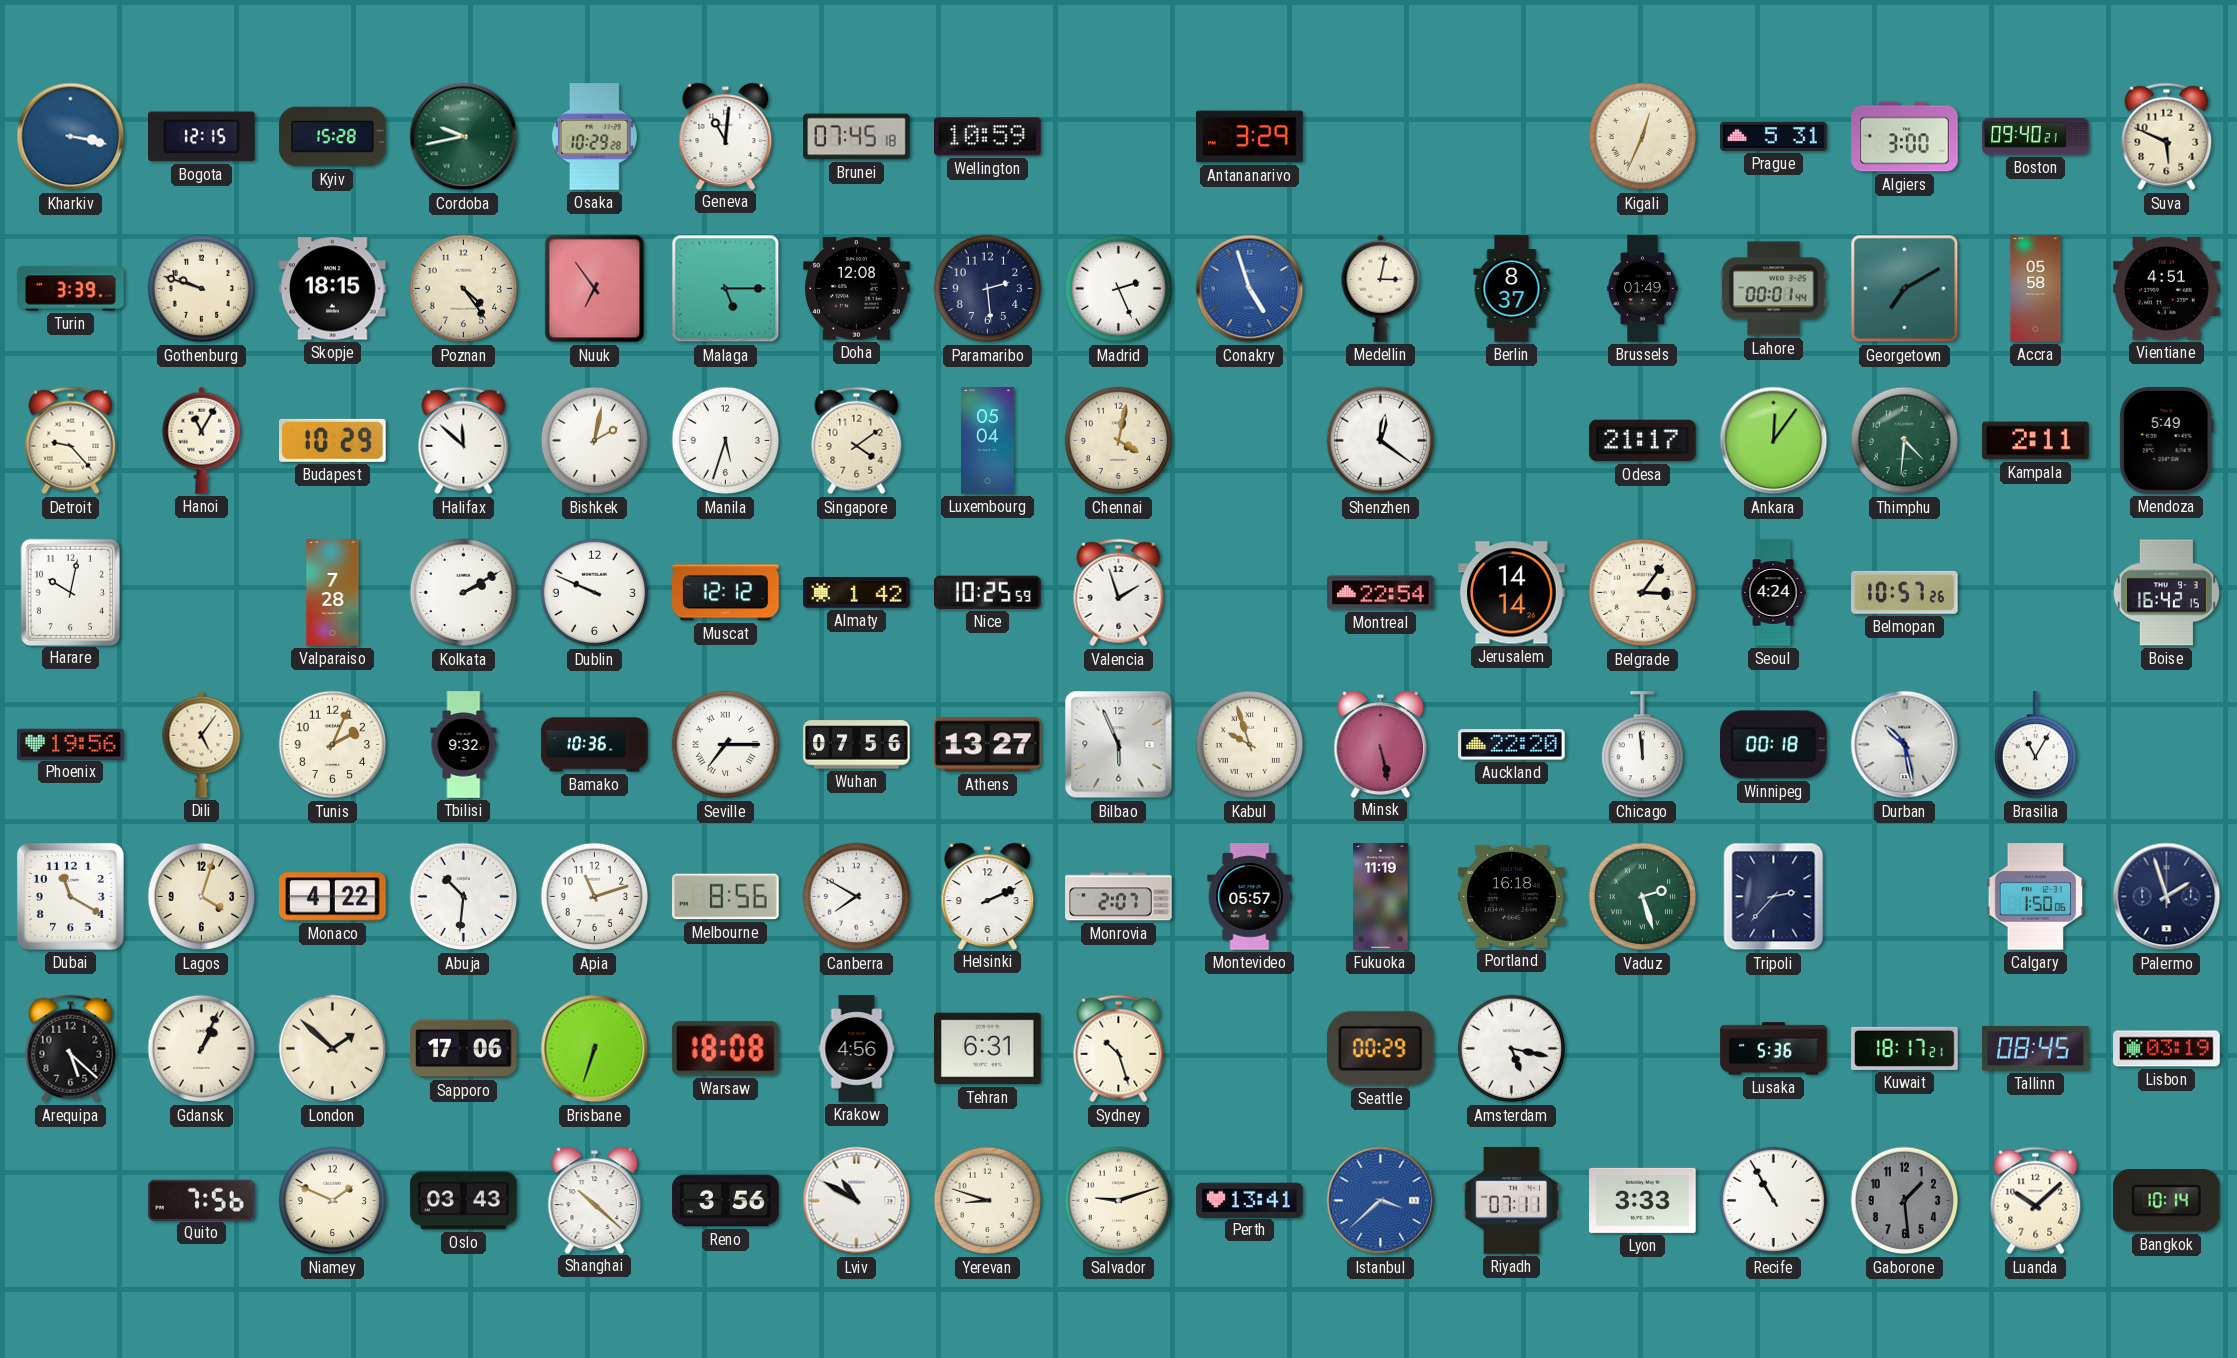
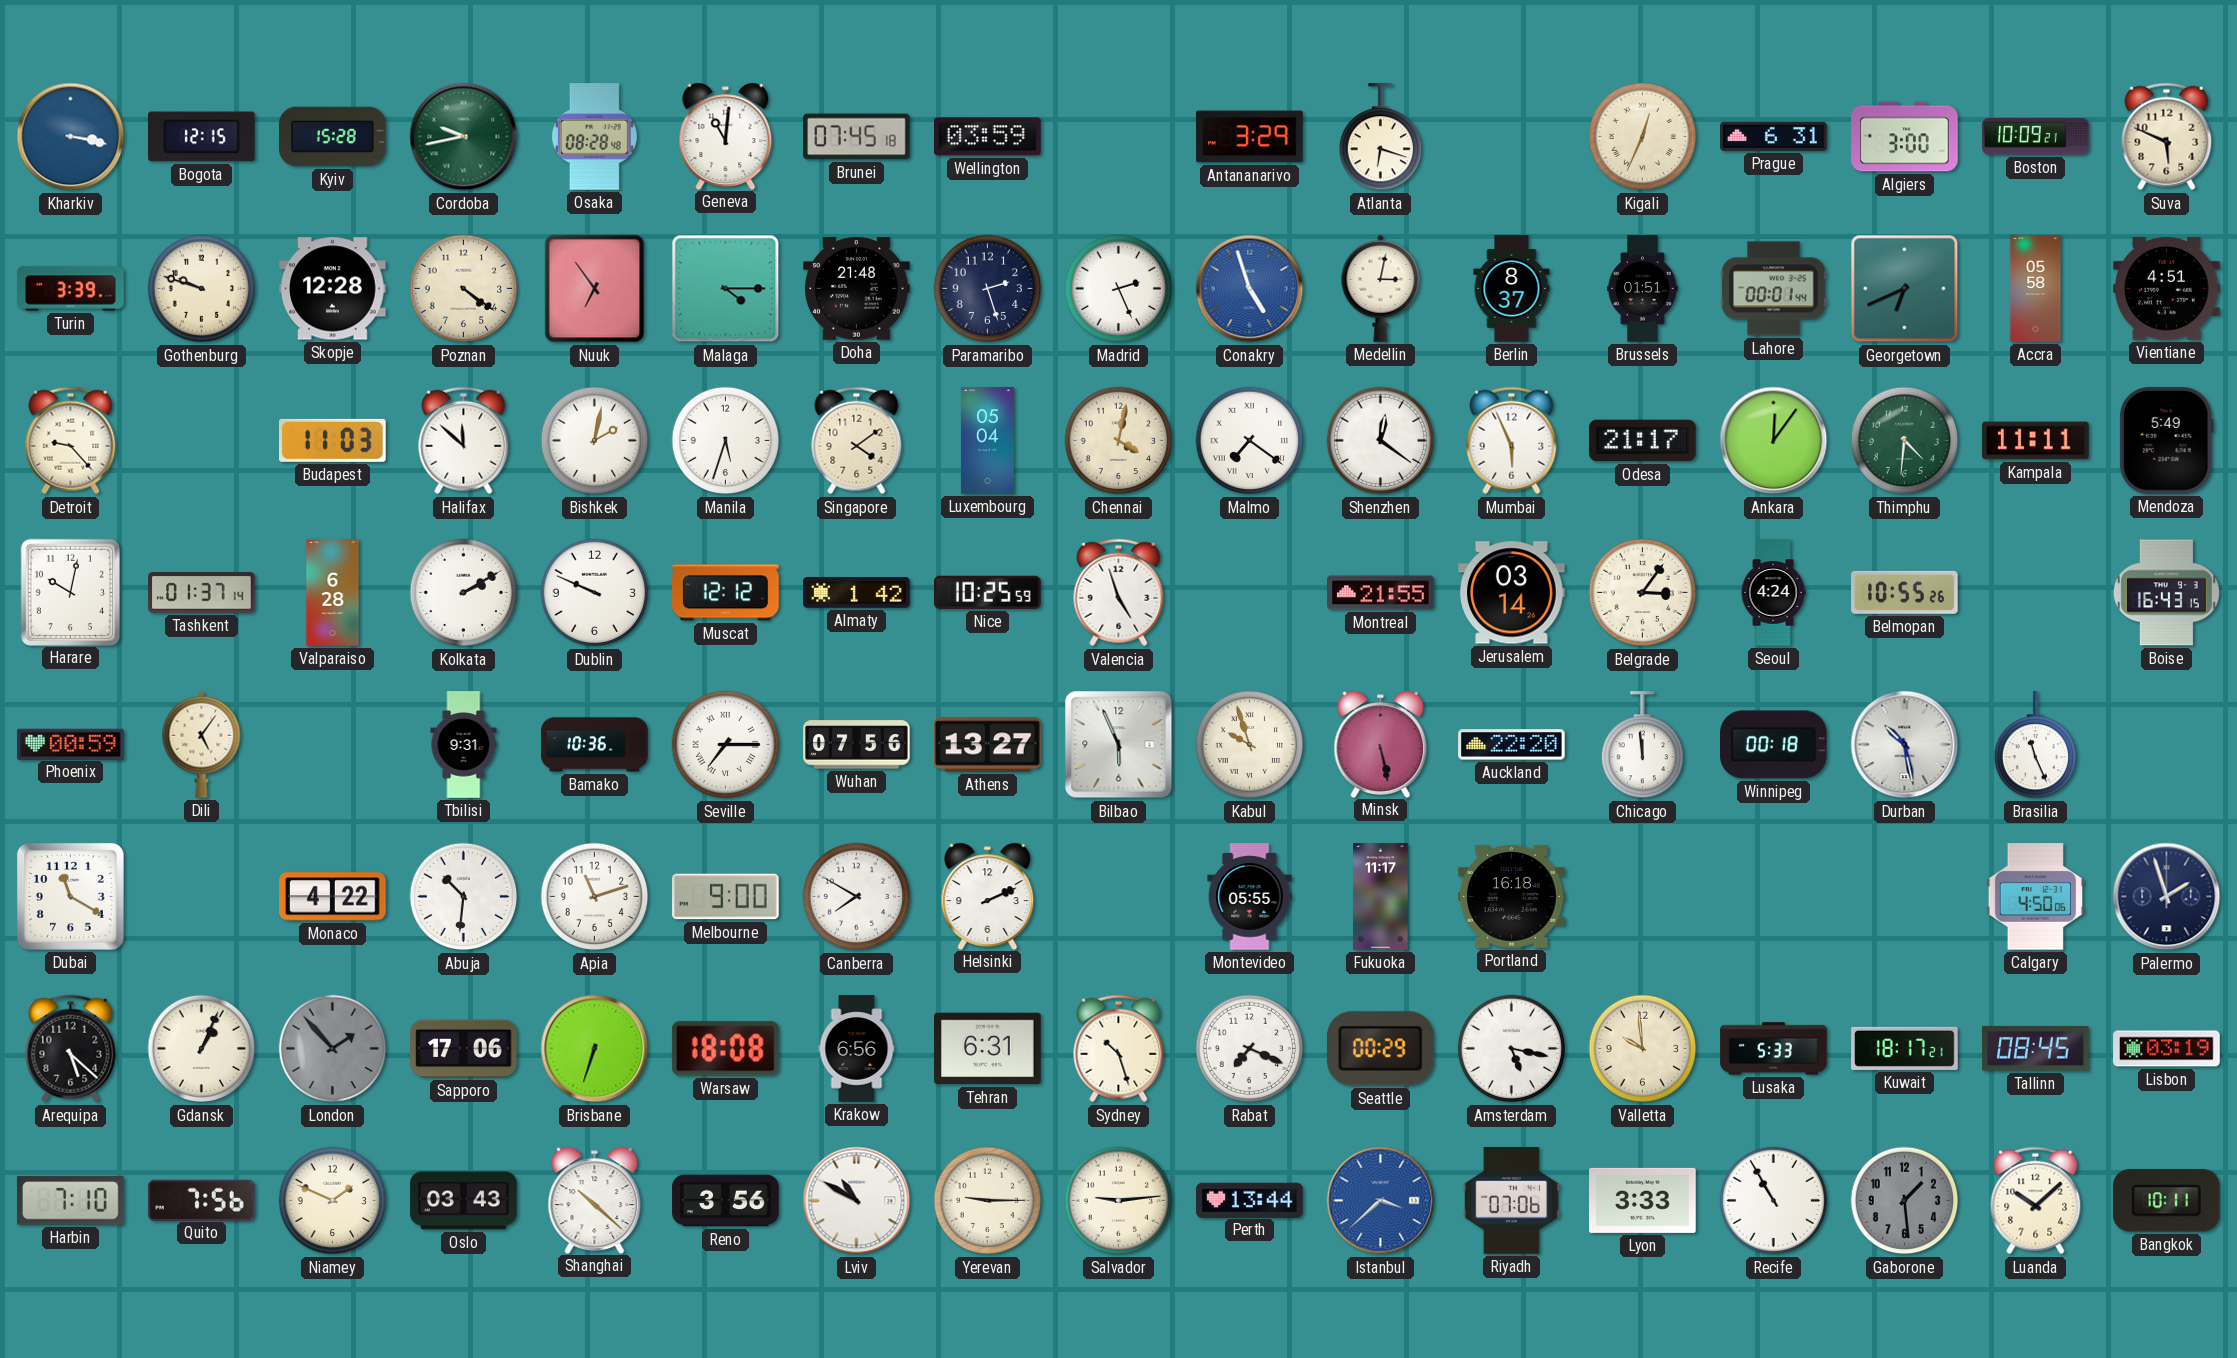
Osaka: 10:29 -> 08:28 (594, 137)
Wellington: 10:59 -> 03:59 (988, 137)
Atlanta: none -> 6:18 (1380, 137)
Prague: 5:31 -> 6:31 (1774, 136)
Boston: 09:40 -> 10:09 (2036, 137)
Skopje: 18:15 -> 12:28 (333, 289)
Poznan: 4:24 -> 4:21 (464, 289)
Malaga: 5:15 -> 4:15 (726, 289)
Doha: 12:08 -> 21:48 (857, 289)
Paramaribo: 2:29 -> 2:27 (988, 289)
Brussels: 01:49 -> 01:51 (1643, 289)
Georgetown: 7:10 -> 6:41 (1905, 289)
Hanoi: 11:05 -> none (202, 440)
Budapest: 10:29 -> 11:03 (333, 440)
Malmo: none -> 7:21 (1250, 441)
Mumbai: none -> 5:56 (1512, 441)
Kampala: 2:11 -> 11:11 (2036, 441)
Tashkent: none -> 01:37 (202, 593)
Valparaiso: 7:28 -> 6:28 (333, 593)
Valencia: 1:57 -> 4:57 (1119, 593)
Montreal: 22:54 -> 21:55 (1381, 593)
Jerusalem: 14:14 -> 03:14 (1512, 593)
Belmopan: 10:57 -> 10:55 (1905, 592)
Boise: 16:42 -> 16:43 (2166, 593)
Phoenix: 19:56 -> 00:59 (71, 744)
Tunis: 2:04 -> none (333, 745)
Tbilisi: 9:32 -> 9:31 (464, 745)
Brasilia: 11:05 -> 11:26 (2035, 745)
Lagos: 4:03 -> none (202, 897)
Melbourne: 8:56 -> 9:00 (726, 897)
Monrovia: 2:07 -> none (1119, 897)
Montevideo: 05:57 -> 05:55 (1250, 897)
Fukuoka: 11:19 -> 11:17 (1381, 897)
Vaduz: 2:27 -> none (1643, 897)
Tripoli: 2:37 -> none (1774, 897)
Calgary: 1:50 -> 4:50 (2035, 897)
London: 1:52 -> 1:53 (333, 1049)
London dial: cream -> grey (333, 1049)
Krakow: 4:56 -> 6:56 (857, 1049)
Rabat: none -> 7:19 (1250, 1049)
Valletta: none -> 9:59 (1643, 1049)
Lusaka: 5:36 -> 5:33 (1774, 1049)
Harbin: none -> 7:10 (71, 1201)
Yerevan: 8:48 -> 9:15 (988, 1201)
Salvador: 9:12 -> 9:14 (1119, 1201)
Perth: 13:41 -> 13:44 (1250, 1200)
Riyadh: 07:11 -> 07:06 (1511, 1201)
Bangkok: 10:14 -> 10:11 (2166, 1201)
